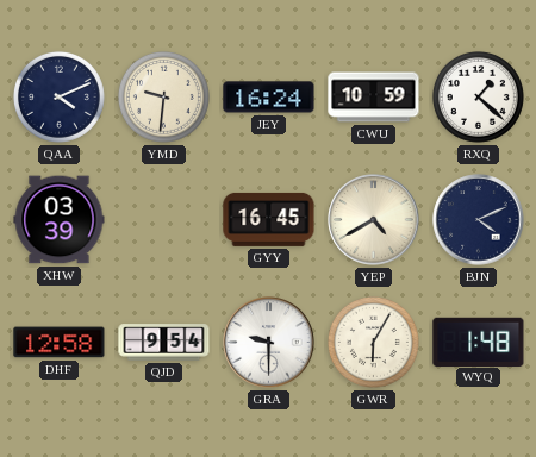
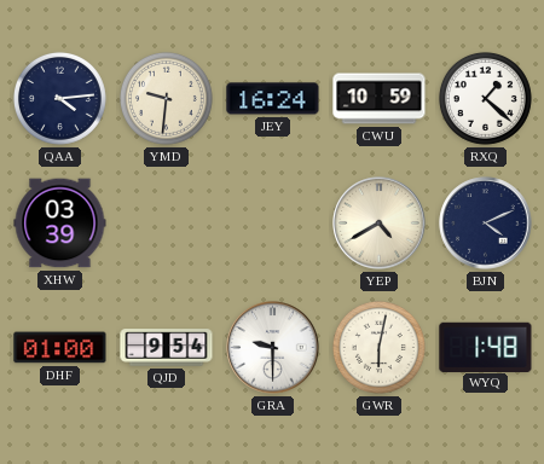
QAA: 4:11 -> 4:14 (59, 98)
GYY: 16:45 -> none (269, 219)
DHF: 12:58 -> 01:00 (60, 348)
GWR: 6:05 -> 6:02 (378, 347)
